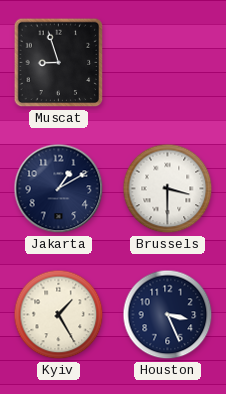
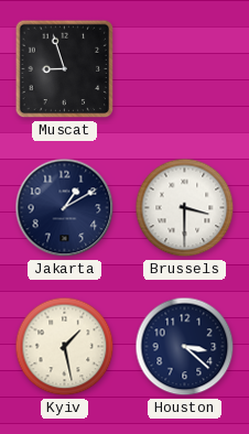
Kyiv: 1:25 -> 1:28 (65, 347)
Houston: 3:26 -> 3:22 (185, 347)
